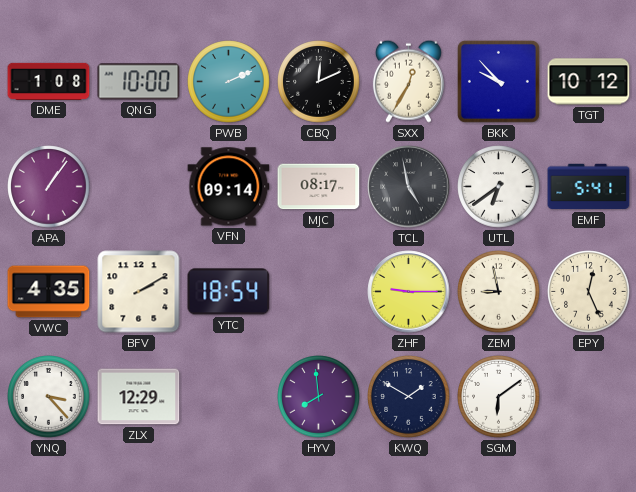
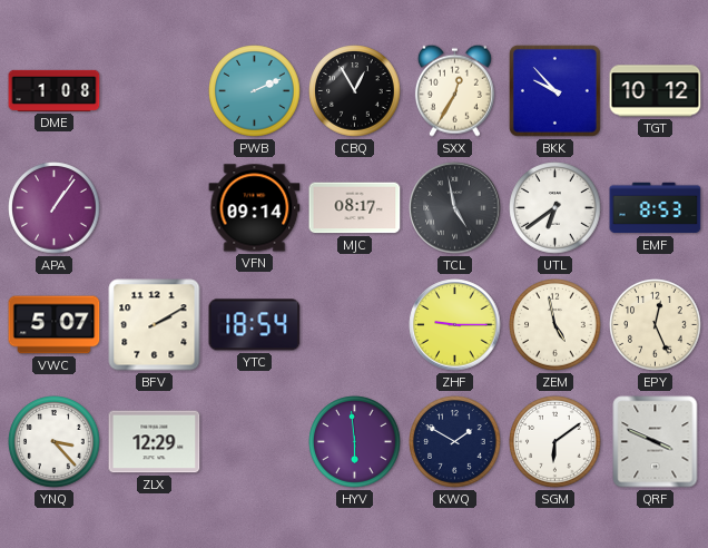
QNG: 10:00 -> none (139, 82)
CBQ: 12:11 -> 12:55 (355, 91)
EMF: 5:41 -> 8:53 (656, 208)
VWC: 4:35 -> 5:07 (55, 325)
ZEM: 8:58 -> 4:58 (555, 325)
HYV: 7:59 -> 5:59 (355, 442)
QRF: none -> 3:49 (656, 442)
